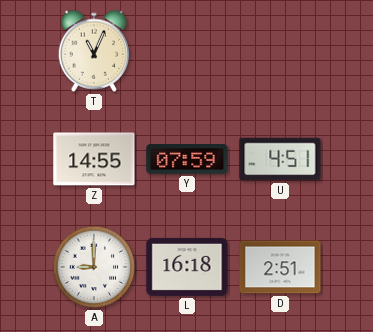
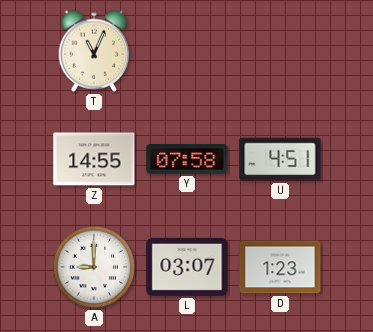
Y: 07:59 -> 07:58 (187, 159)
L: 16:18 -> 03:07 (187, 267)
D: 2:51 -> 1:23 (280, 267)
